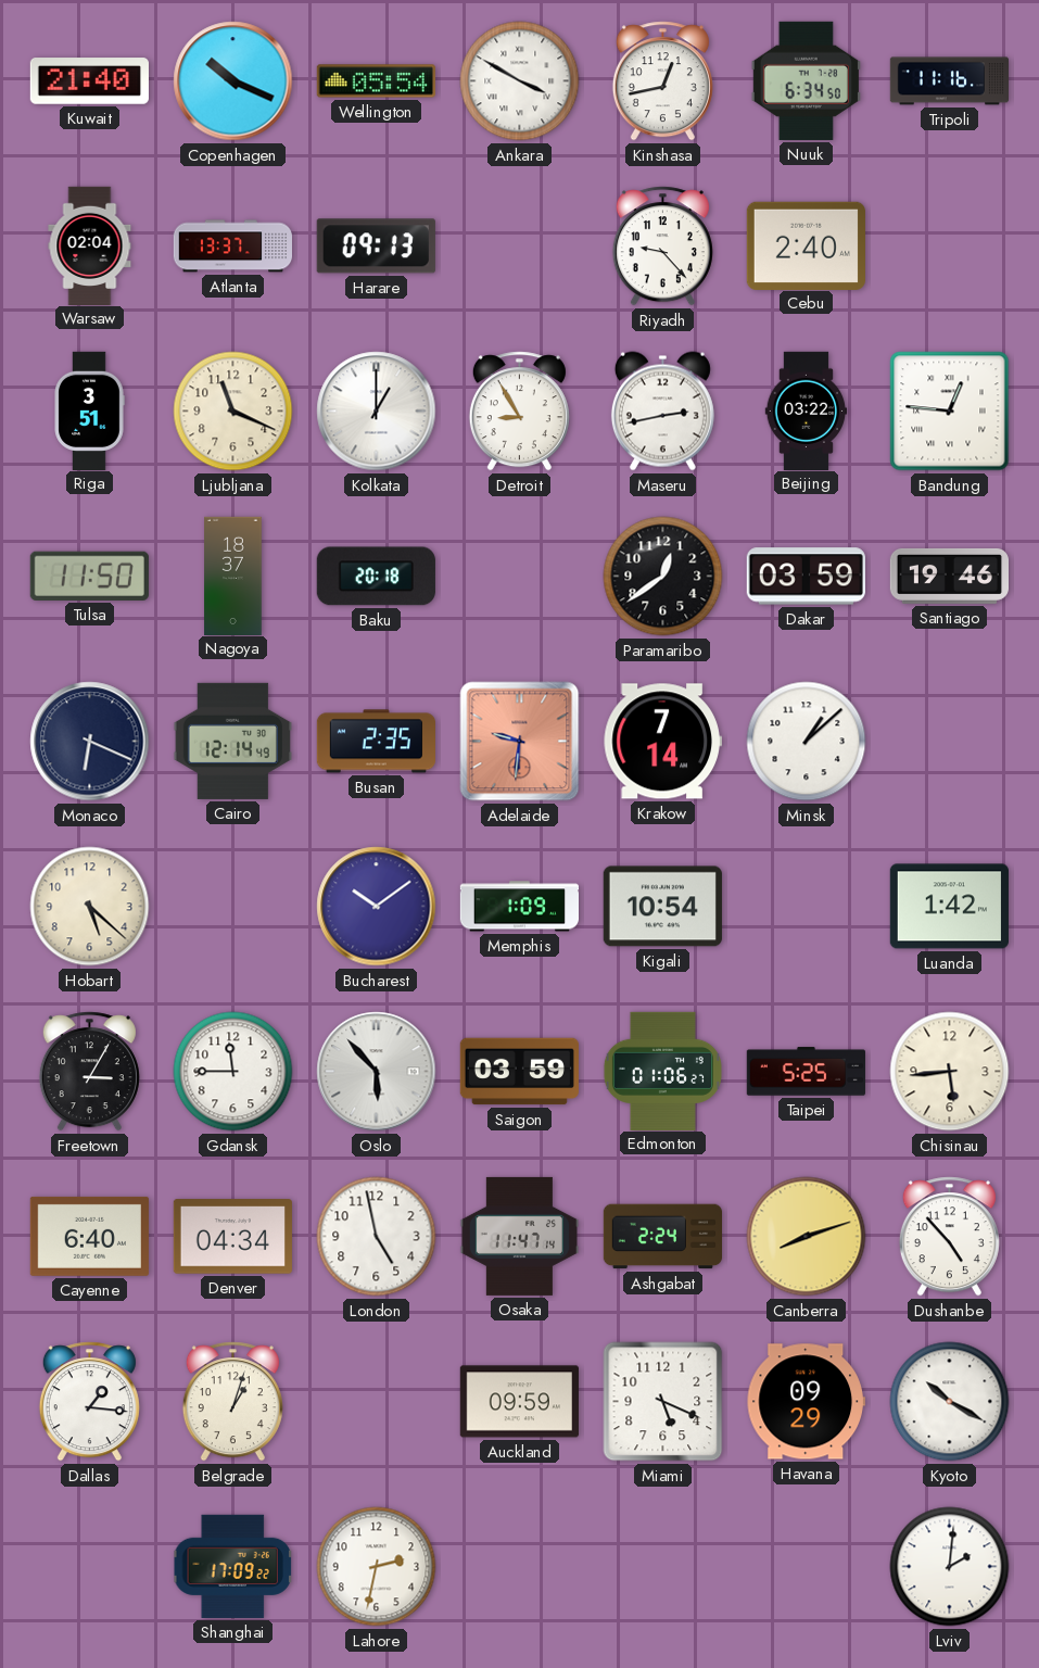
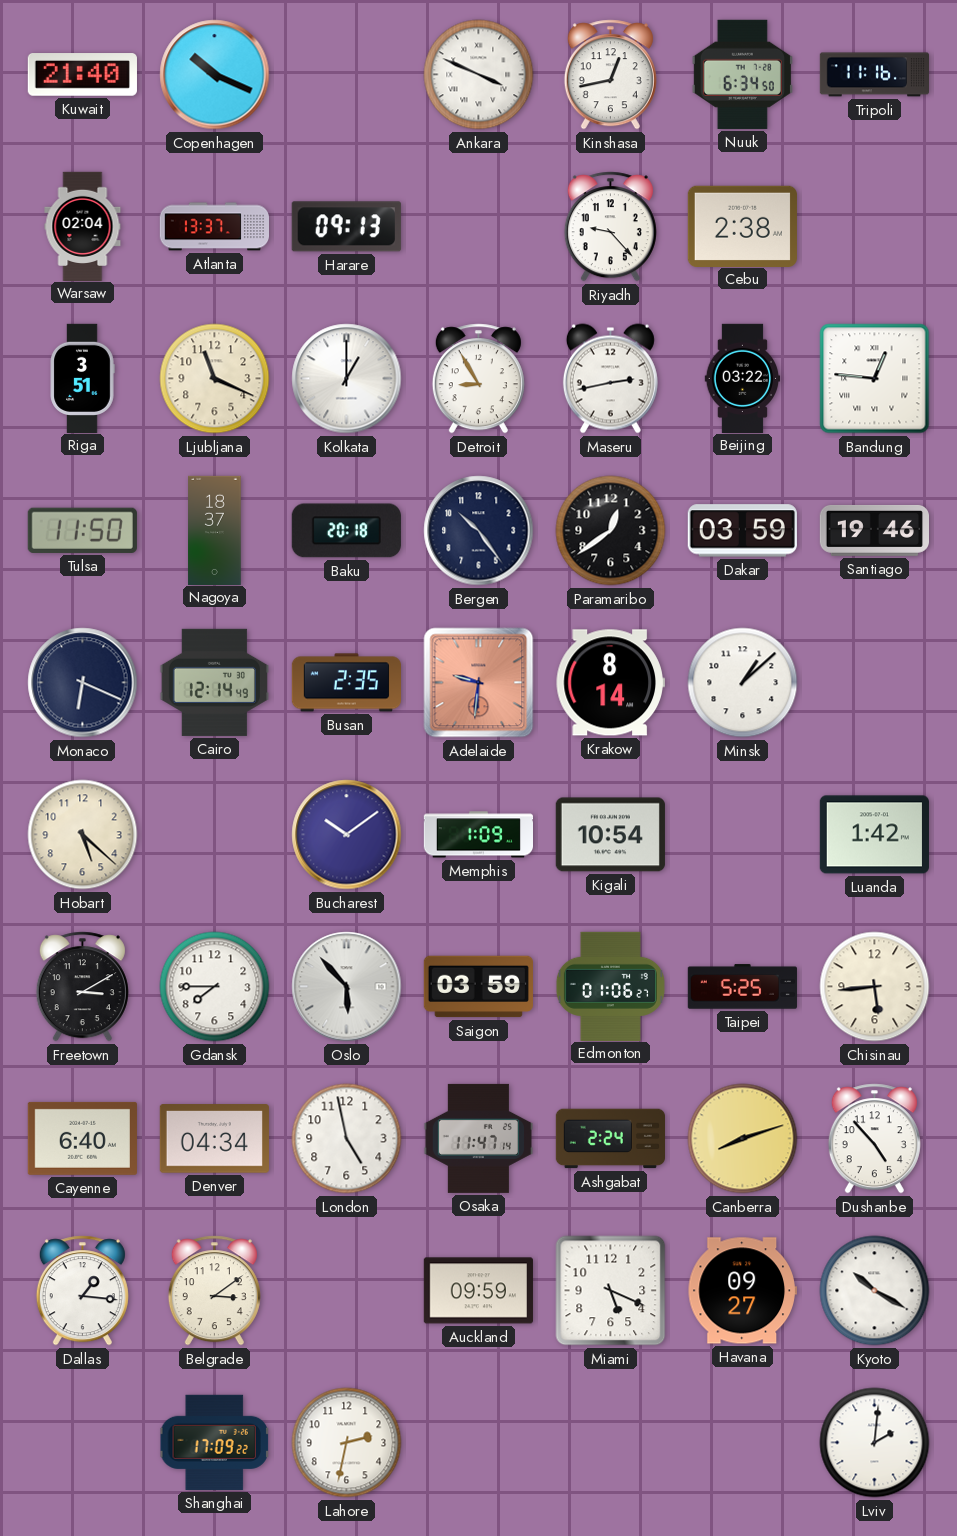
Wellington: 05:54 -> none (376, 81)
Ankara: 3:50 -> 3:49 (479, 75)
Cebu: 2:40 -> 2:38 (742, 226)
Bergen: none -> 10:24 (479, 531)
Krakow: 7:14 -> 8:14 (610, 683)
Freetown: 3:05 -> 3:10 (82, 987)
Gdansk: 11:45 -> 7:45 (215, 987)
Belgrade: 1:03 -> 3:09 (214, 1291)
Havana: 09:29 -> 09:27 (742, 1291)
